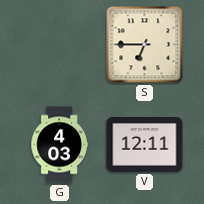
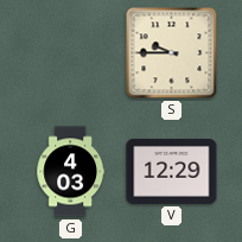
S: 6:45 -> 9:45 (172, 53)
V: 12:11 -> 12:29 (172, 171)
